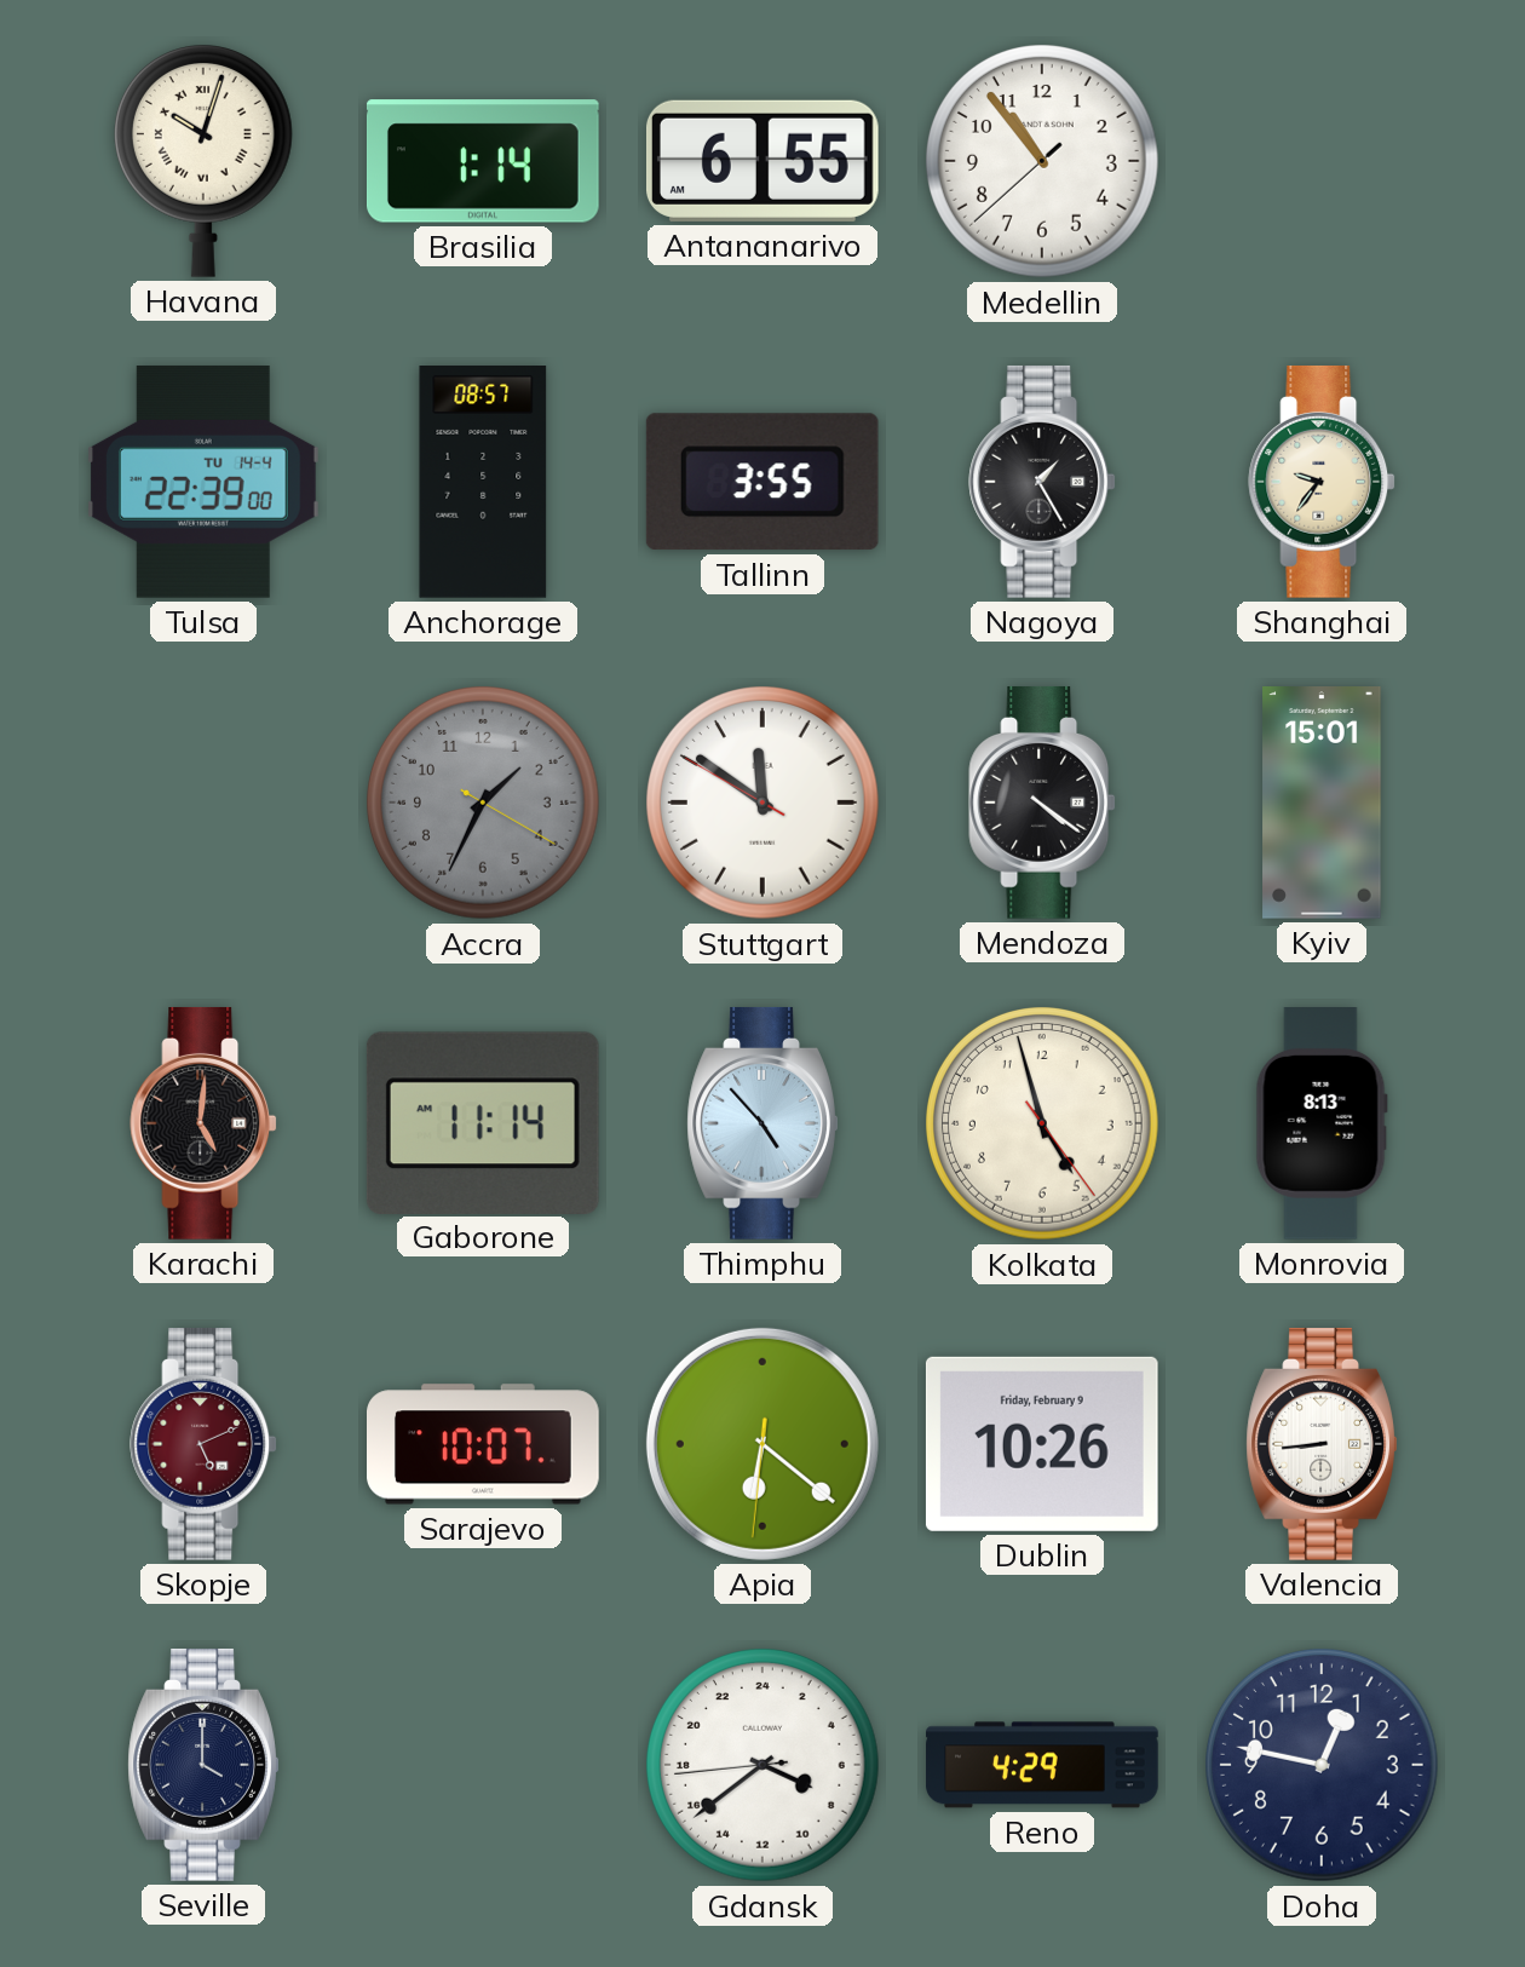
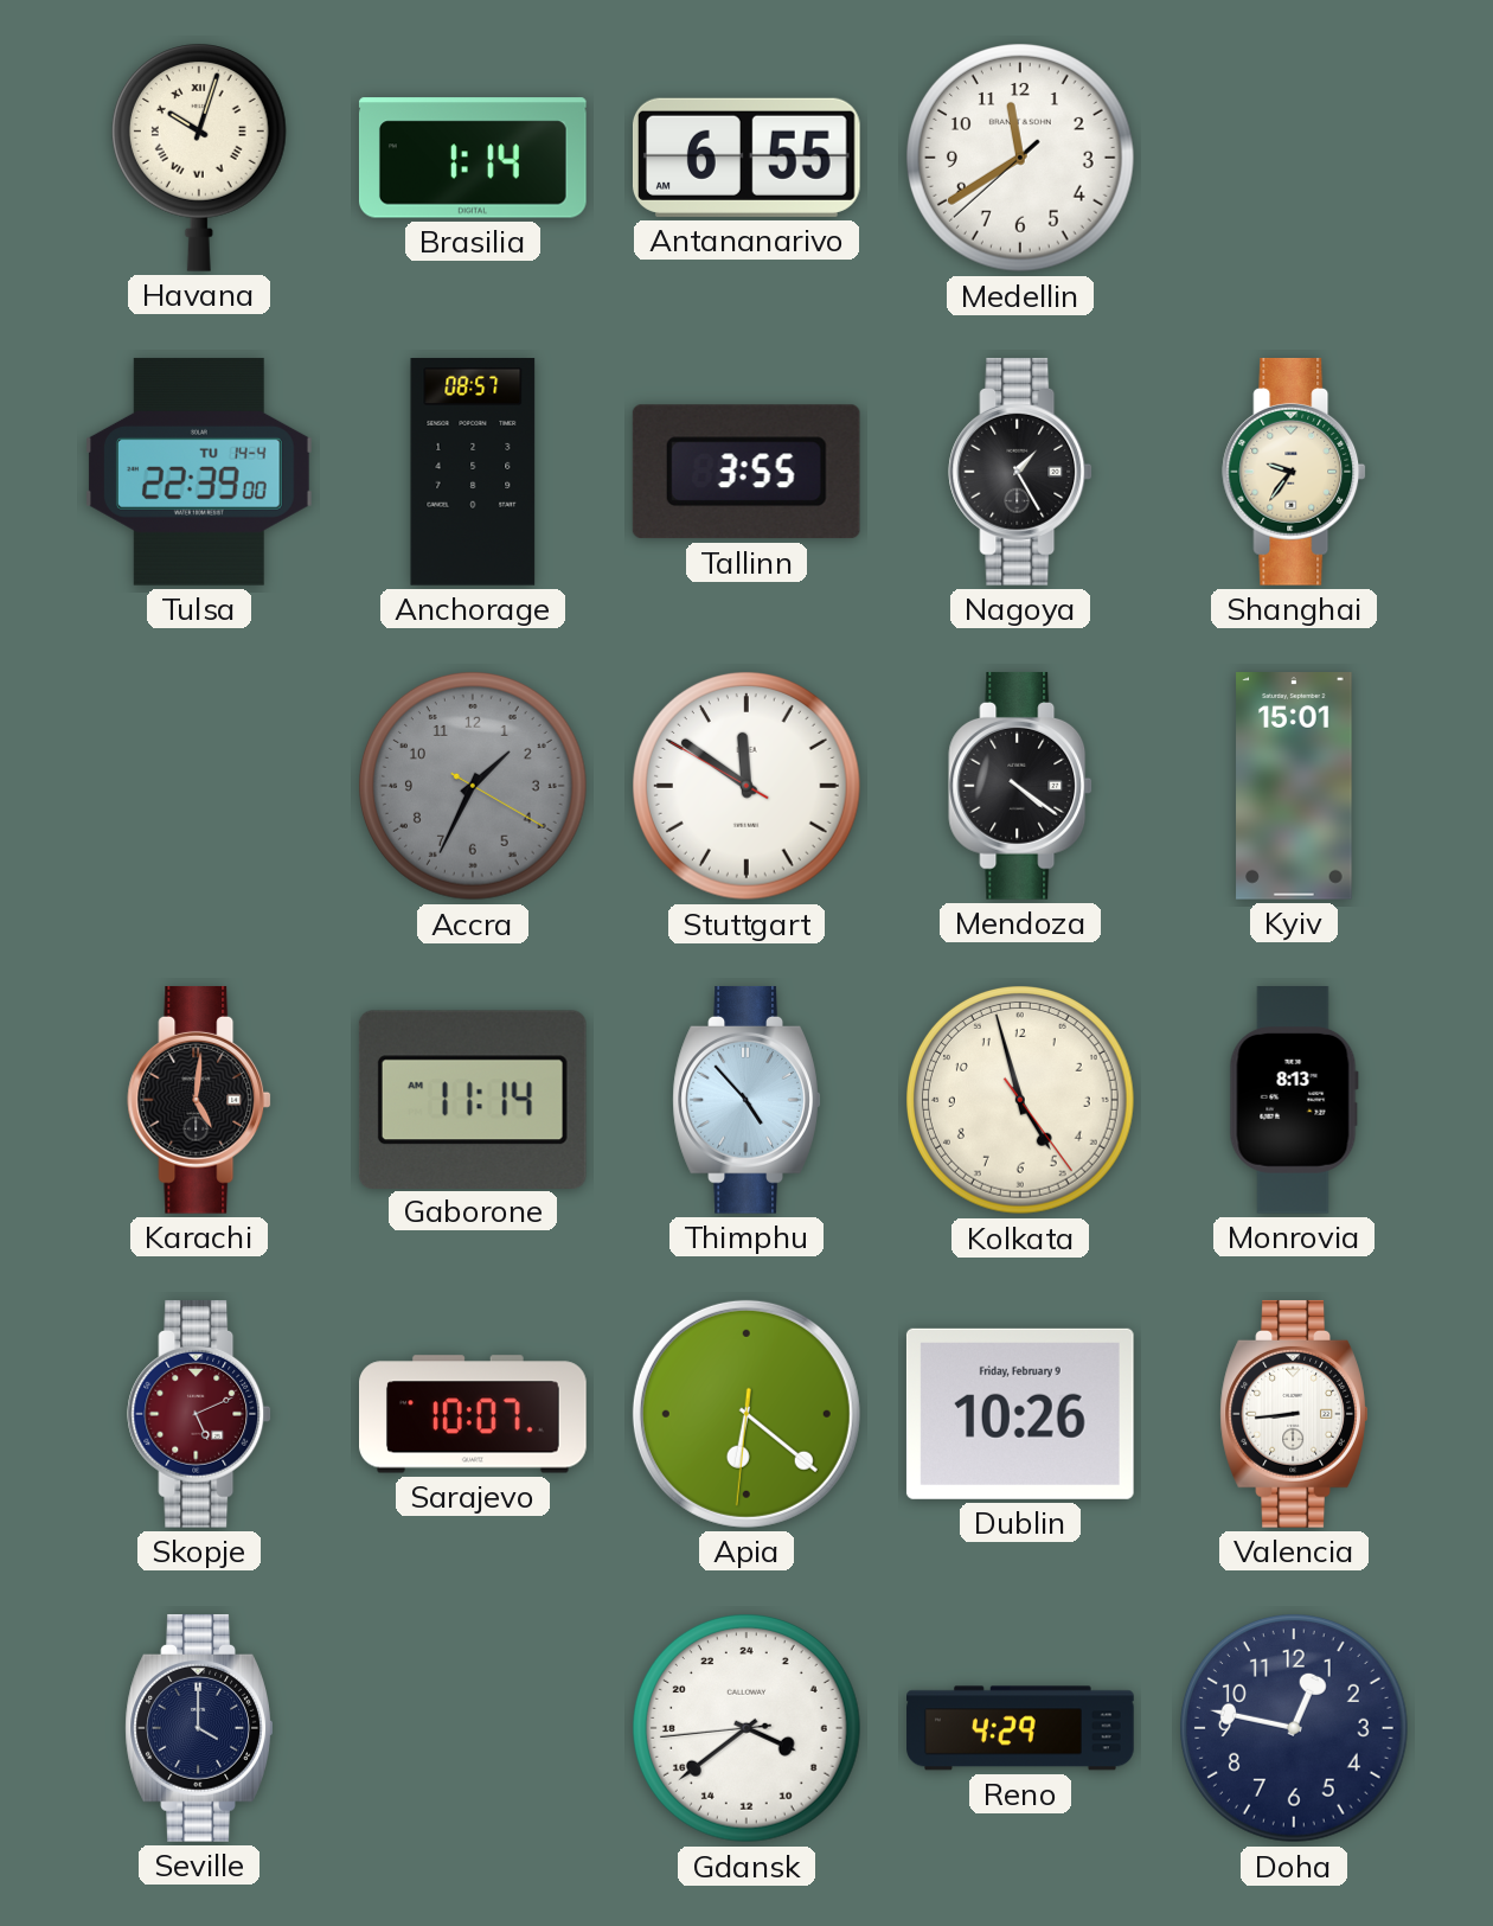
Medellin: 10:53 -> 11:39 (1021, 159)
